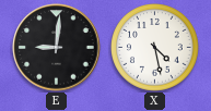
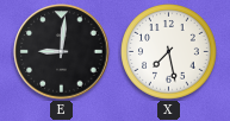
X: 4:28 -> 7:28 (169, 52)
